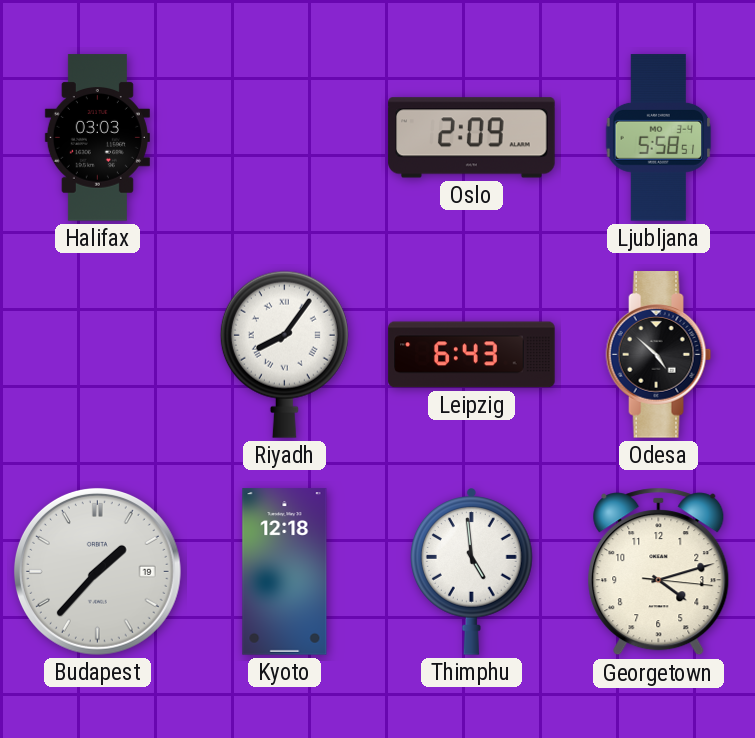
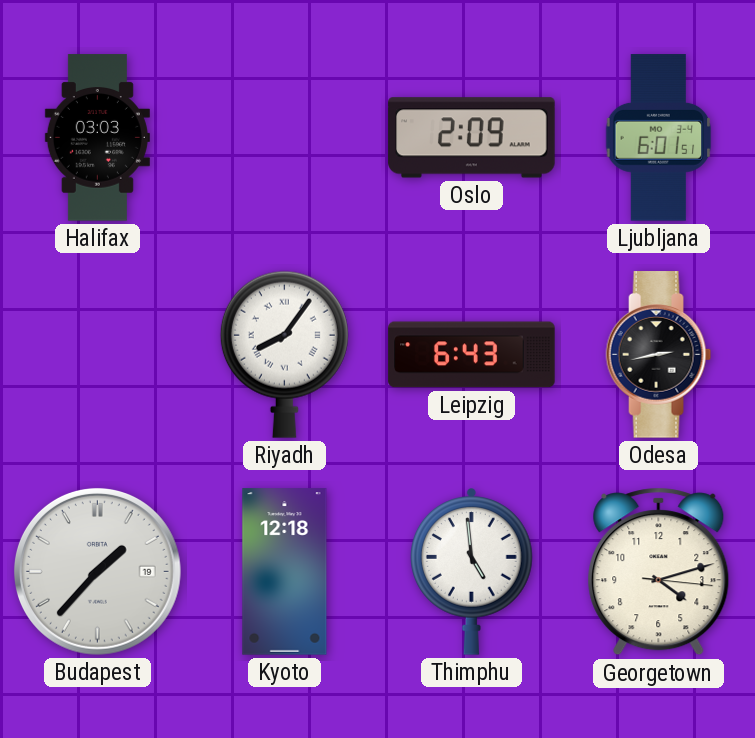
Ljubljana: 5:58 -> 6:01 (659, 138)
Odesa: 4:52 -> 2:43 (659, 355)
